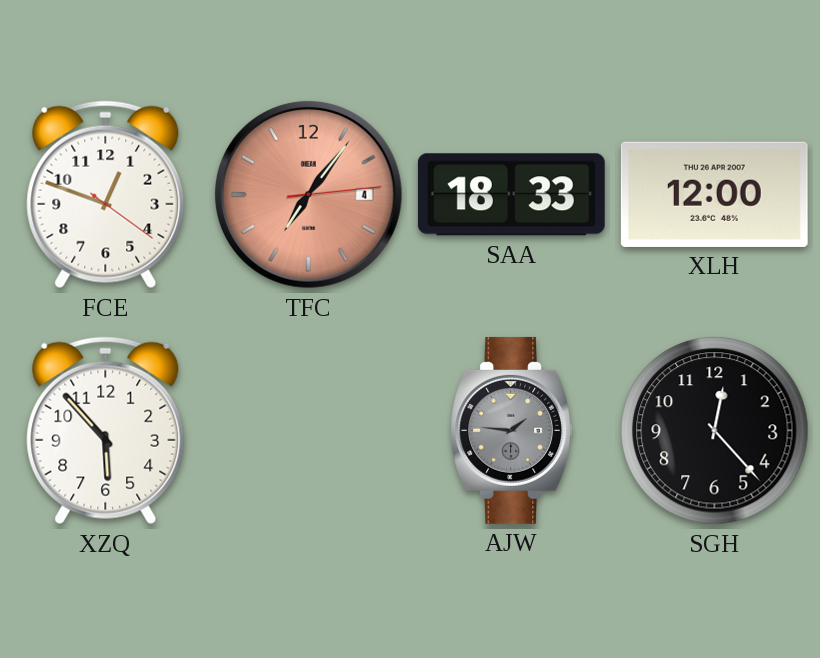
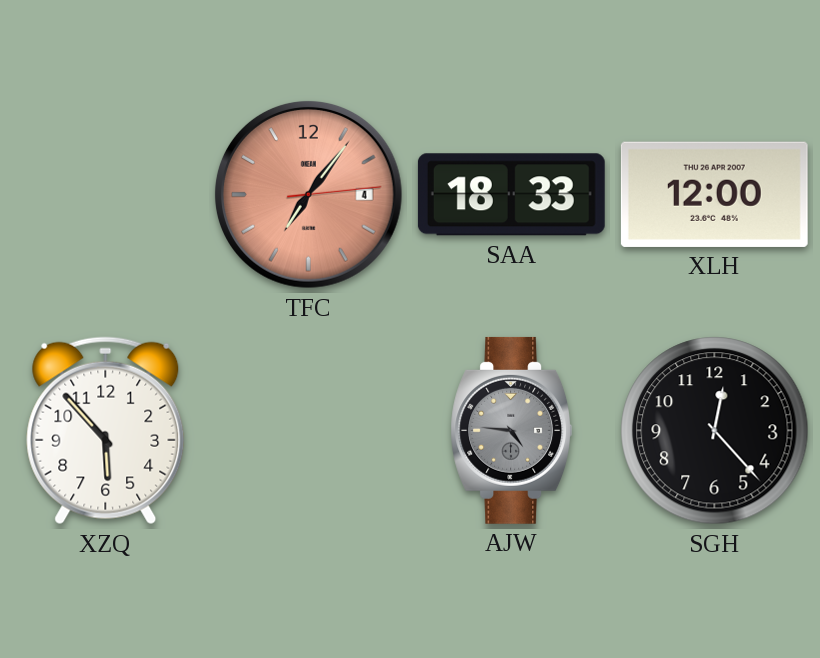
FCE: 12:48 -> none (106, 195)
AJW: 1:46 -> 4:46 (511, 430)
